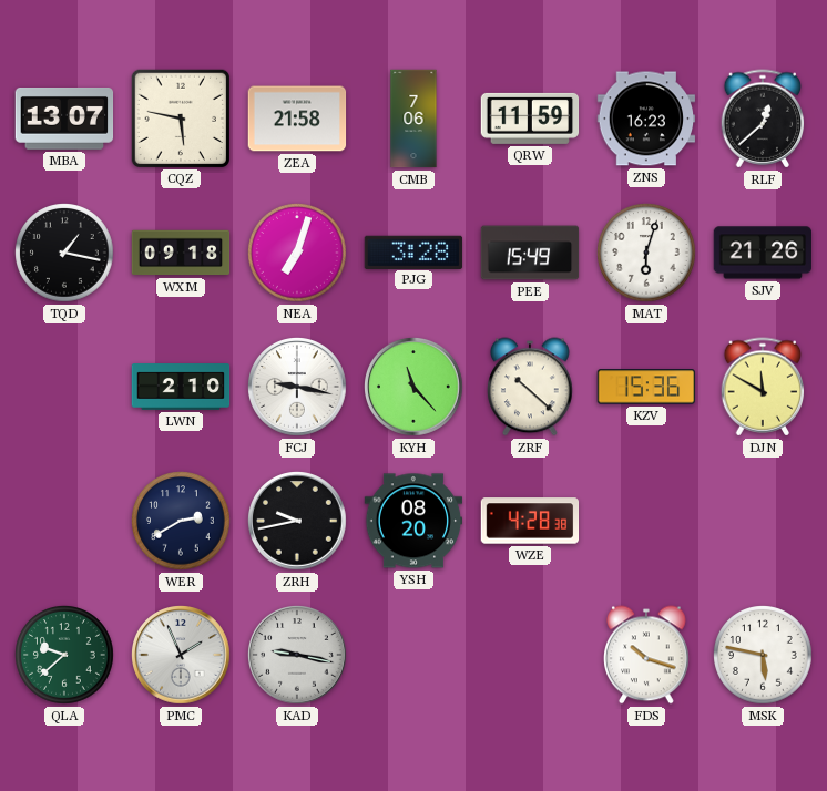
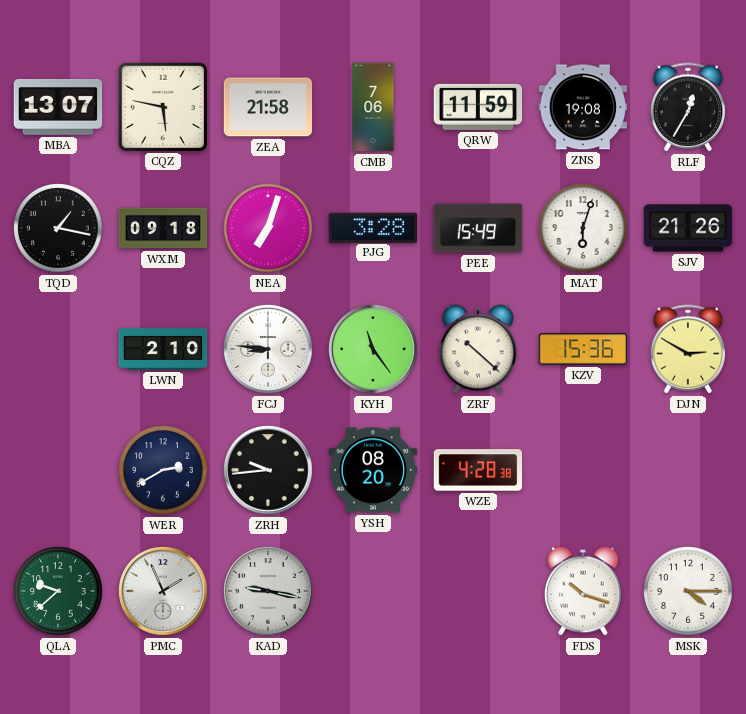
ZNS: 16:23 -> 19:08 (583, 107)
RLF: 12:38 -> 12:35 (688, 107)
FCJ: 9:17 -> 8:46 (268, 349)
KYH: 11:23 -> 11:24 (373, 349)
DJN: 11:50 -> 2:50 (688, 349)
ZRH: 9:43 -> 9:44 (268, 470)
MSK: 5:47 -> 4:15 (688, 591)
